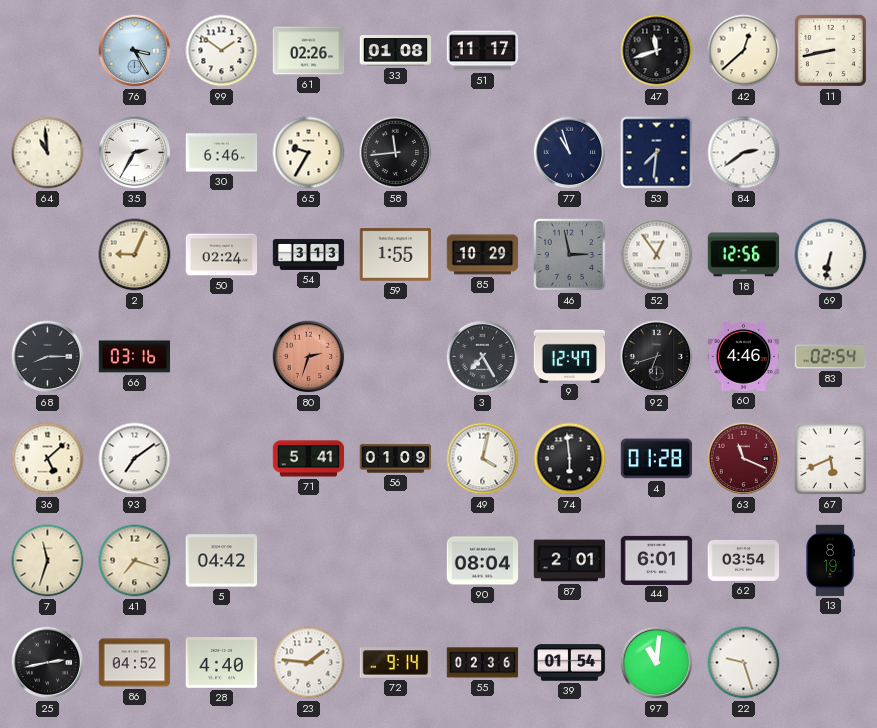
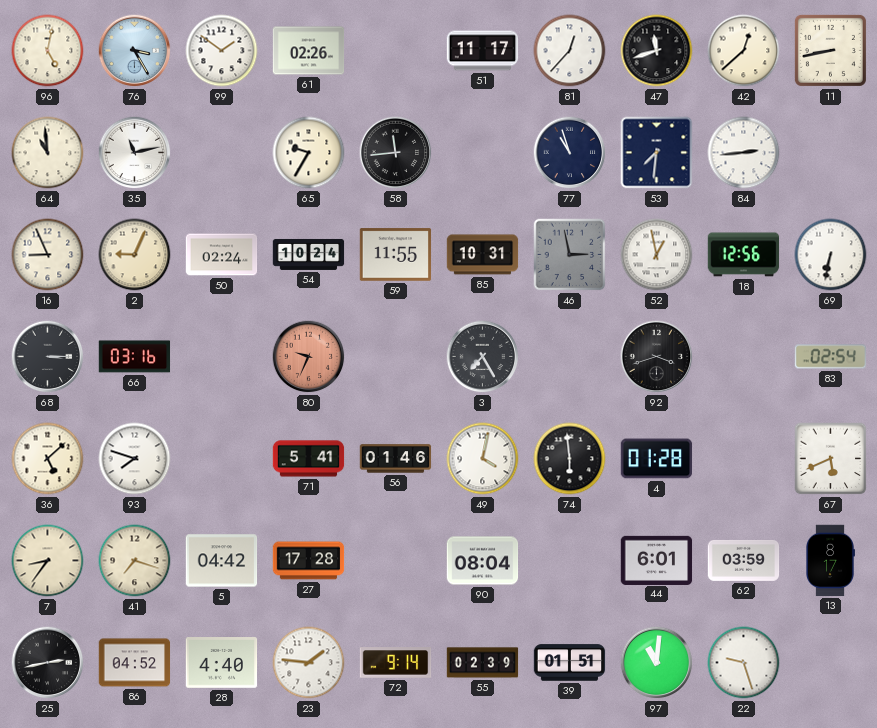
96: none -> 5:02 (48, 51)
33: 01:08 -> none (396, 51)
81: none -> 12:37 (570, 51)
35: 2:35 -> 11:13 (135, 153)
30: 6:46 -> none (222, 153)
84: 2:39 -> 2:44 (744, 153)
16: none -> 8:56 (48, 255)
54: 3:13 -> 10:24 (309, 254)
59: 1:55 -> 11:55 (396, 255)
85: 10:29 -> 10:31 (483, 255)
52: 12:54 -> 12:58 (657, 255)
68: 8:15 -> 3:15 (48, 357)
80: 2:33 -> 9:34 (309, 357)
9: 12:47 -> none (570, 356)
92: 6:42 -> 3:42 (657, 357)
60: 4:46 -> none (744, 357)
93: 7:09 -> 7:48 (135, 459)
56: 01:09 -> 01:46 (396, 459)
63: 11:19 -> none (744, 459)
7: 11:33 -> 8:36 (48, 561)
27: none -> 17:28 (309, 561)
87: 2:01 -> none (570, 561)
62: 03:54 -> 03:59 (744, 560)
13: 8:19 -> 8:17 (831, 561)
55: 02:36 -> 02:39 (483, 663)
39: 01:54 -> 01:51 (570, 663)
